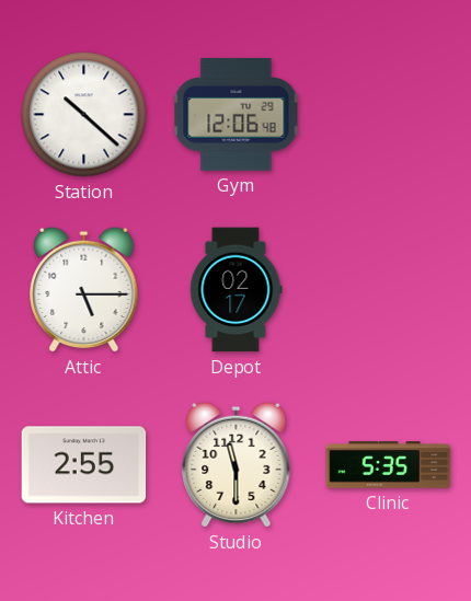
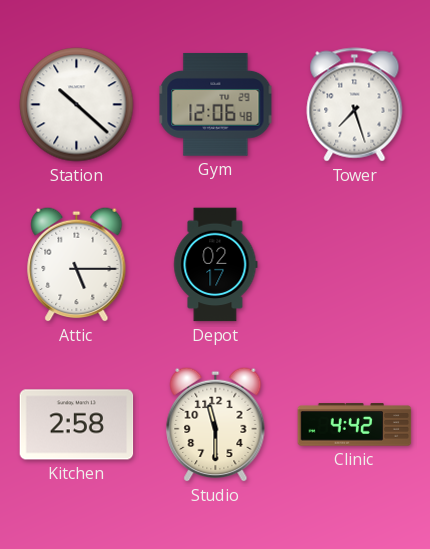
Tower: none -> 7:27 (355, 105)
Kitchen: 2:55 -> 2:58 (77, 425)
Clinic: 5:35 -> 4:42 (355, 425)
